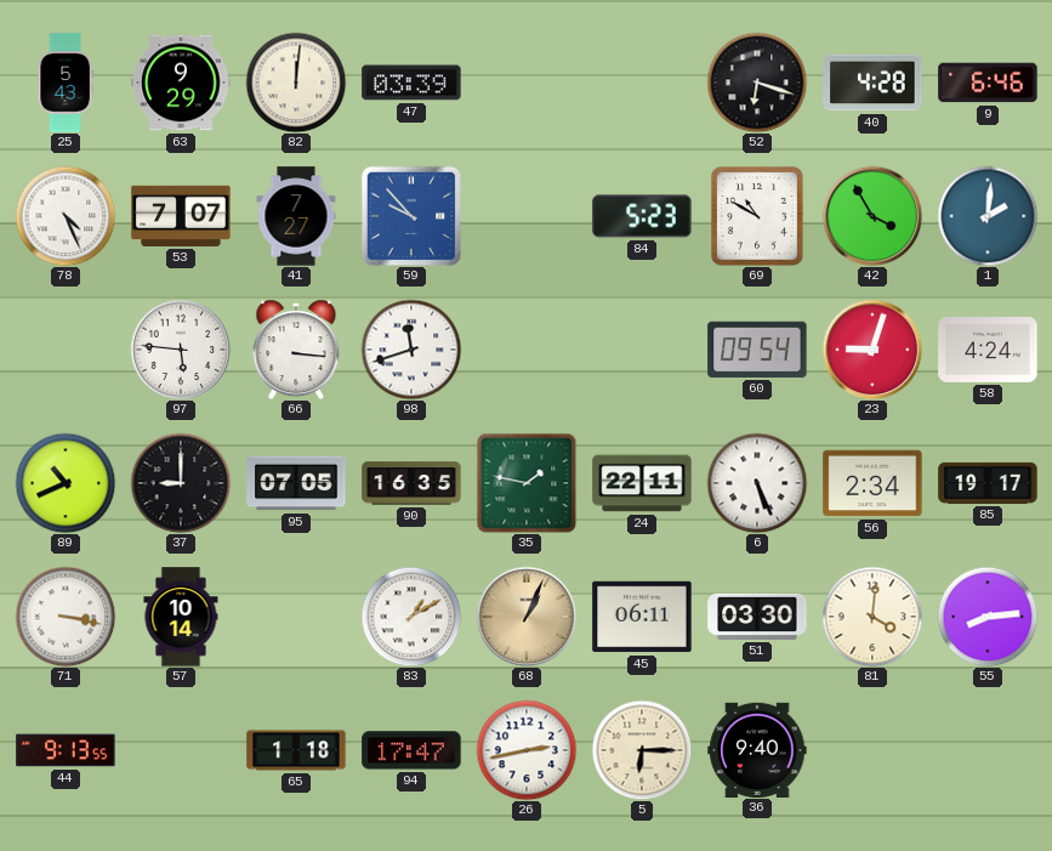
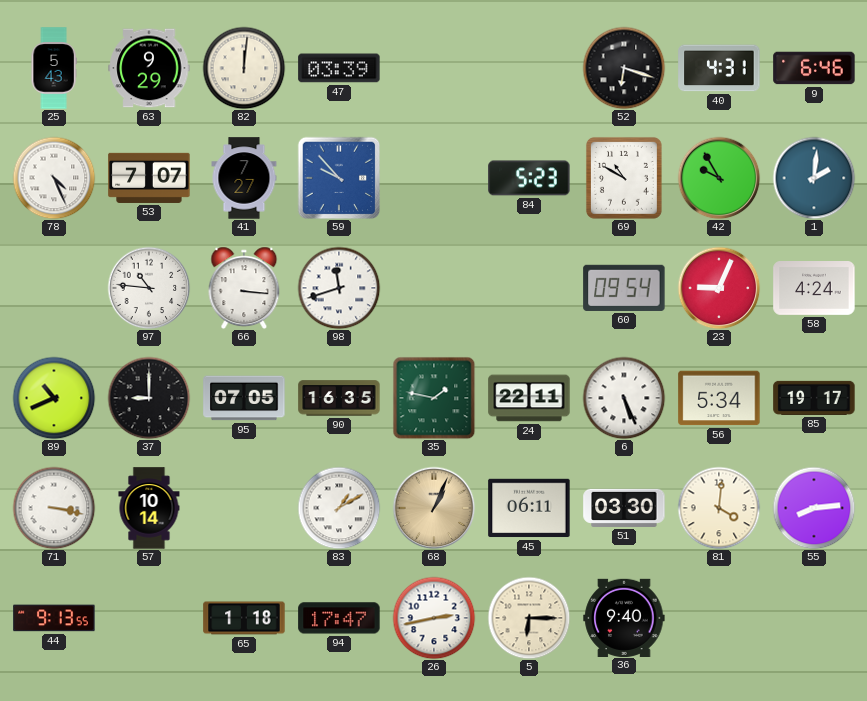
40: 4:28 -> 4:31 (719, 68)
42: 3:55 -> 9:55 (719, 178)
97: 5:46 -> 10:46 (149, 288)
23: 9:03 -> 9:04 (719, 288)
56: 2:34 -> 5:34 (719, 398)
